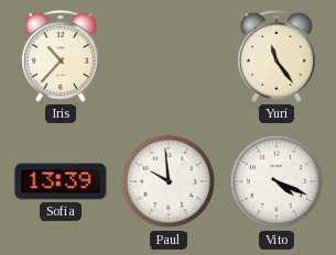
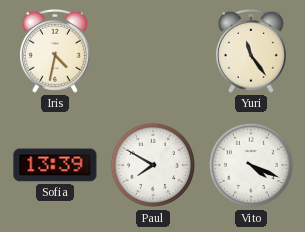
Iris: 10:37 -> 4:32 (55, 51)
Paul: 9:59 -> 7:50 (153, 165)
